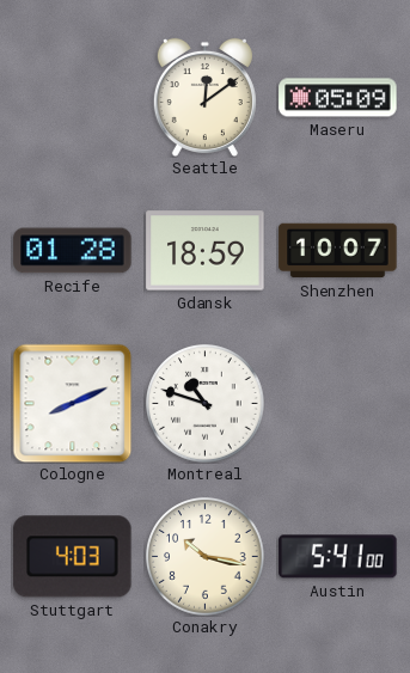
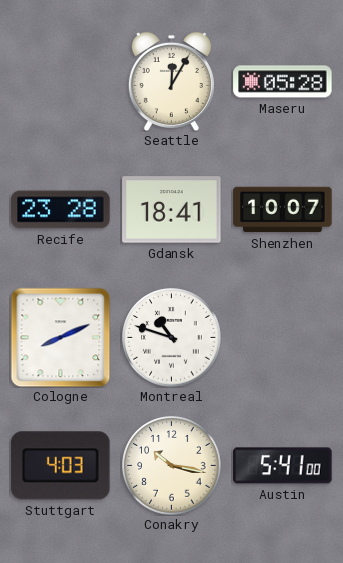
Seattle: 12:09 -> 12:05 (171, 81)
Maseru: 05:09 -> 05:28 (283, 82)
Recife: 01:28 -> 23:28 (61, 210)
Gdansk: 18:59 -> 18:41 (172, 210)
